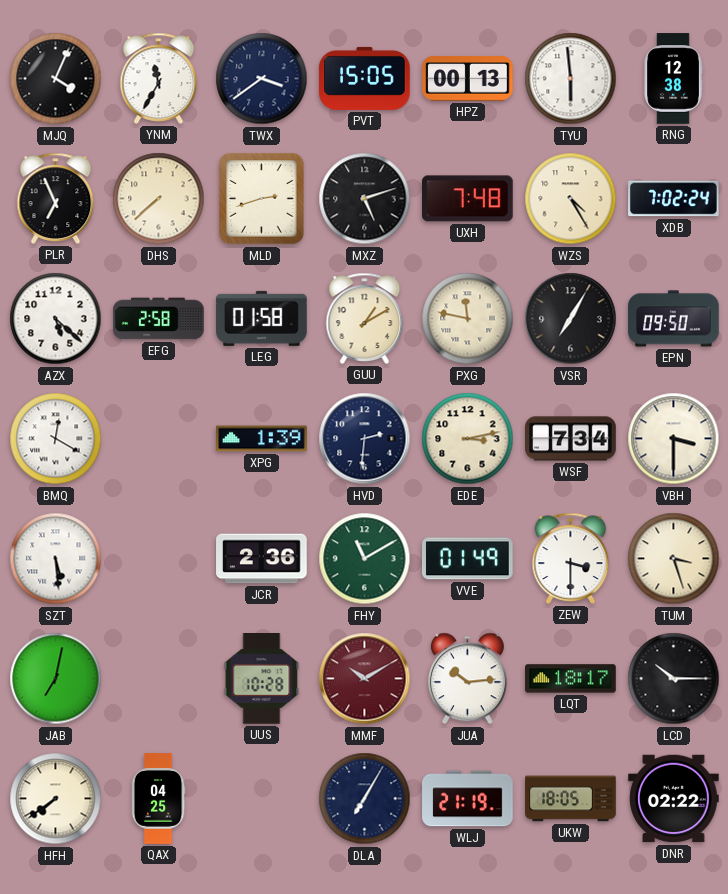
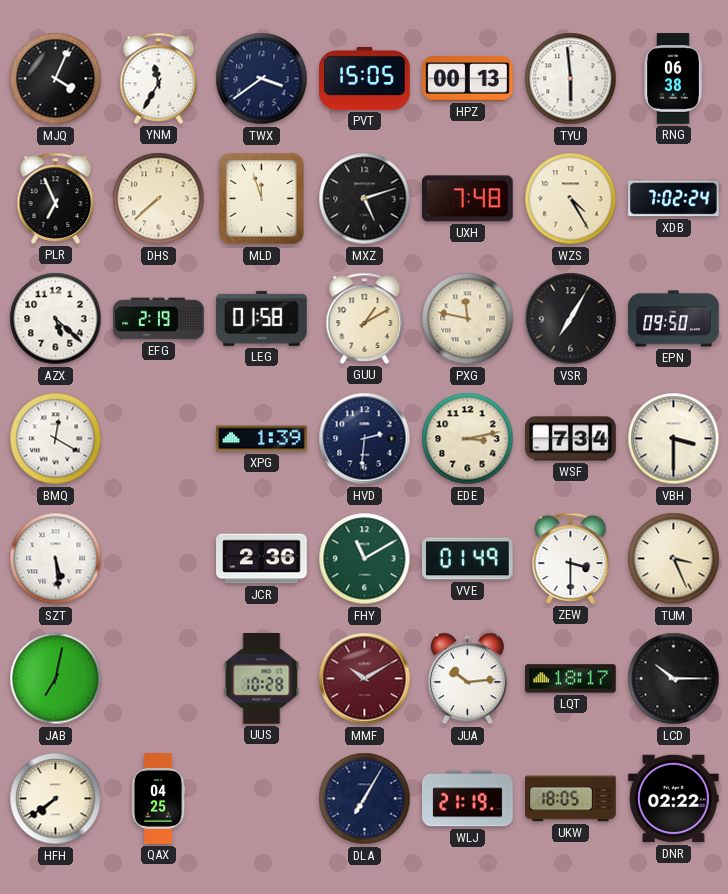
RNG: 12:38 -> 06:38 (673, 79)
MLD: 2:42 -> 11:57 (262, 199)
EFG: 2:58 -> 2:19 (159, 319)
TUM: 3:27 -> 3:26 (674, 559)
